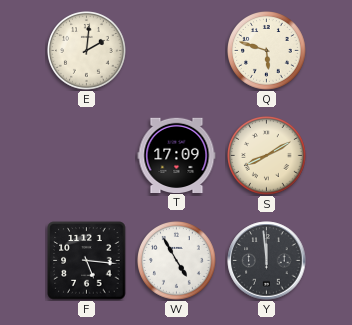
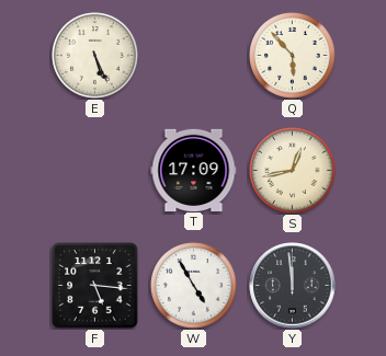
E: 2:01 -> 5:26 (95, 56)
Q: 5:48 -> 5:53 (293, 56)
S: 8:10 -> 12:43 (293, 171)
